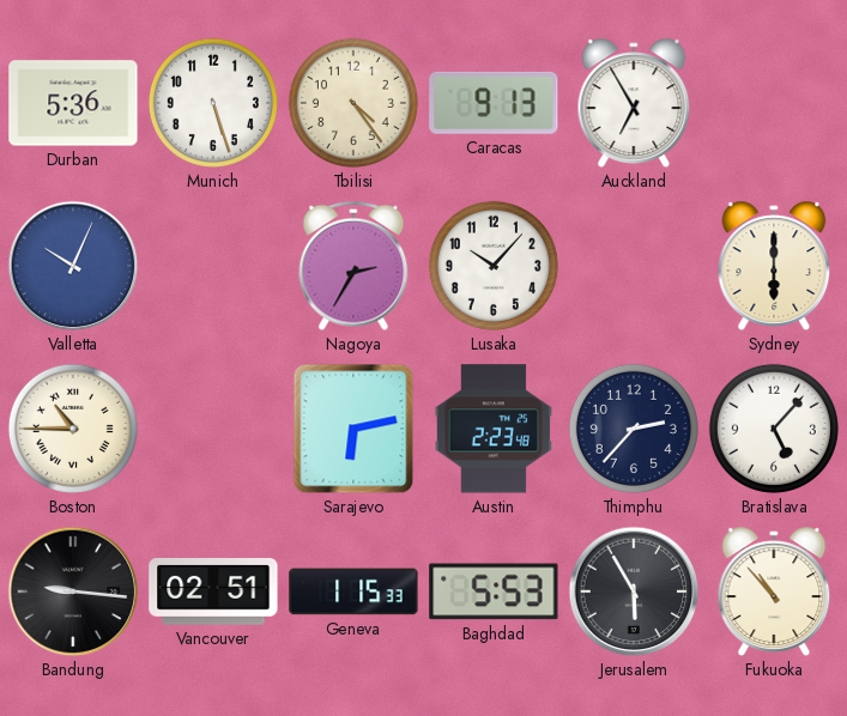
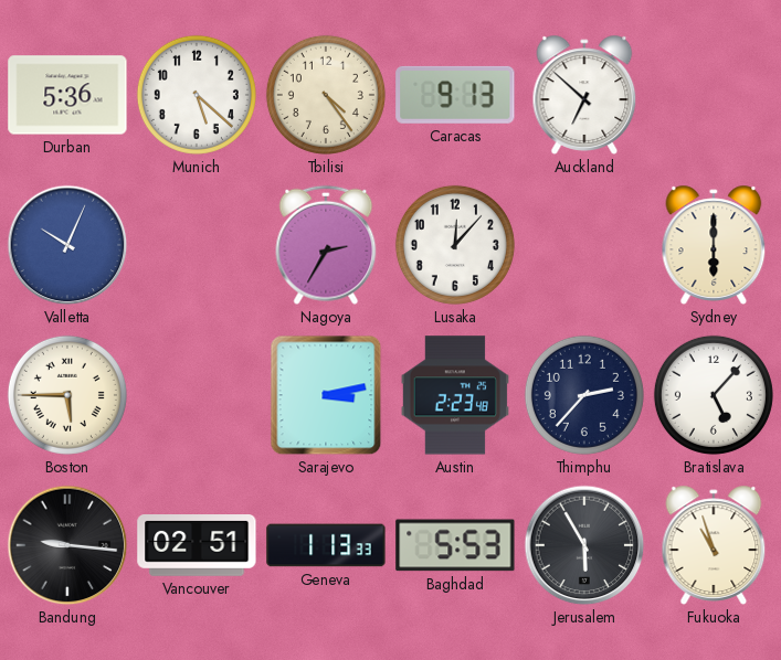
Munich: 5:27 -> 5:22 (197, 95)
Auckland: 6:55 -> 6:52 (584, 95)
Lusaka: 10:07 -> 12:07 (455, 245)
Boston: 10:45 -> 5:45 (67, 395)
Sarajevo: 6:13 -> 3:13 (326, 395)
Geneva: 1:15 -> 1:13 (326, 545)
Fukuoka: 10:53 -> 10:57 (714, 545)
